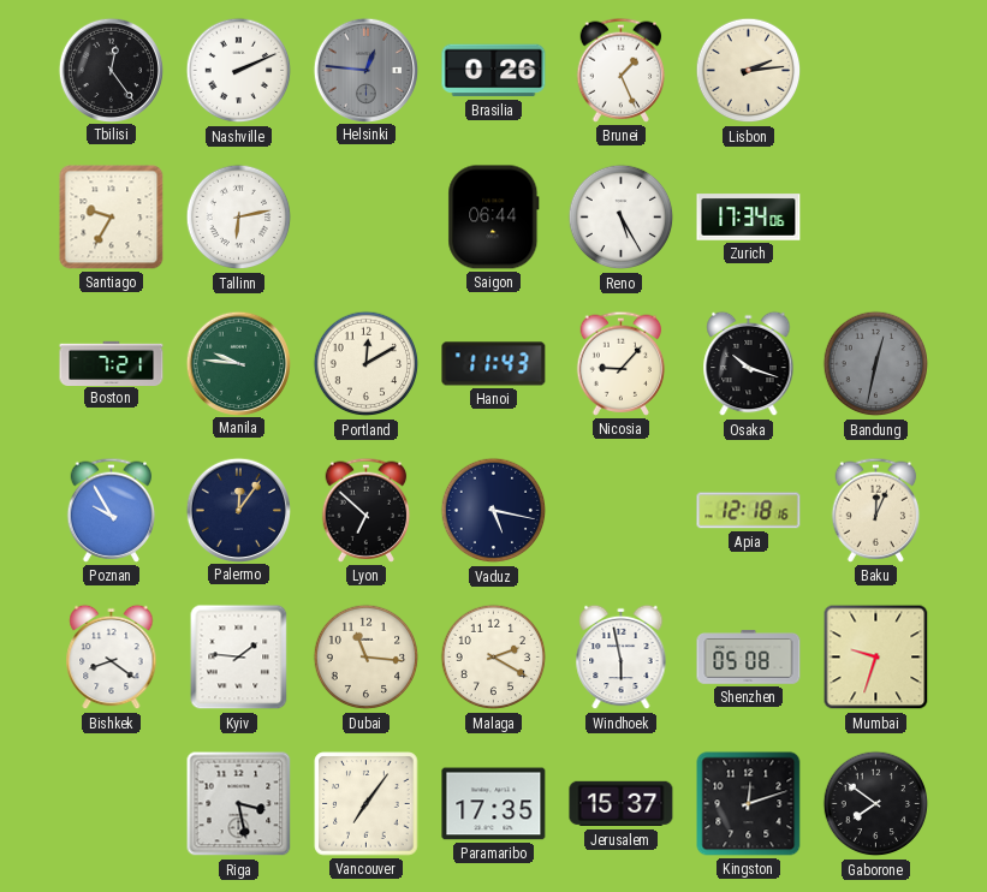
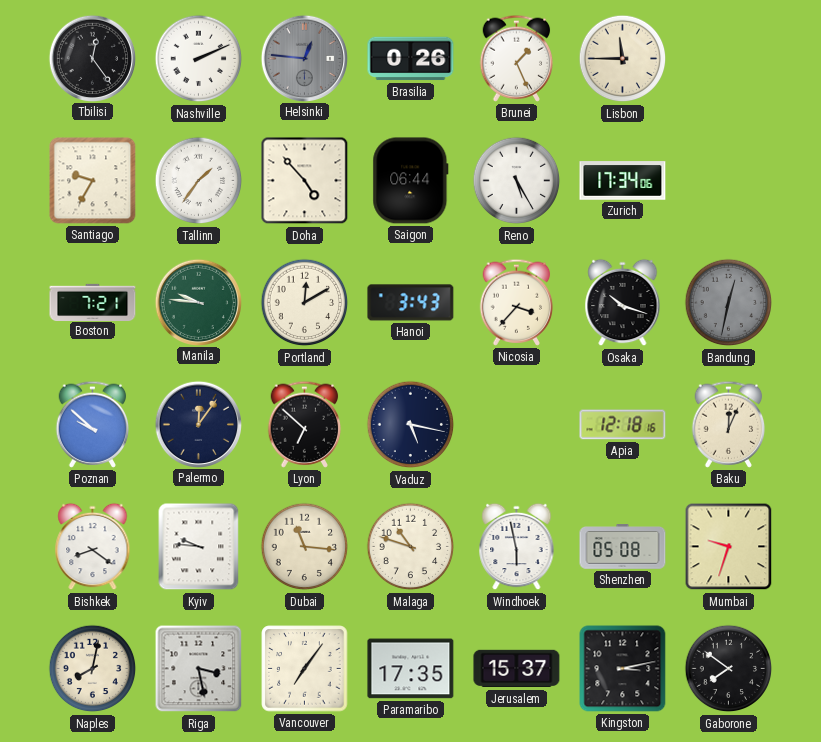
Lisbon: 2:14 -> 11:45 (623, 59)
Tallinn: 6:13 -> 1:36 (199, 181)
Doha: none -> 4:53 (305, 181)
Hanoi: 11:43 -> 3:43 (411, 303)
Nicosia: 9:07 -> 3:37 (517, 302)
Poznan: 9:55 -> 9:52 (93, 424)
Kyiv: 1:46 -> 9:46 (199, 547)
Malaga: 2:20 -> 10:48 (411, 547)
Naples: none -> 8:02 (93, 669)
Kingston: 12:12 -> 3:13 (623, 669)
